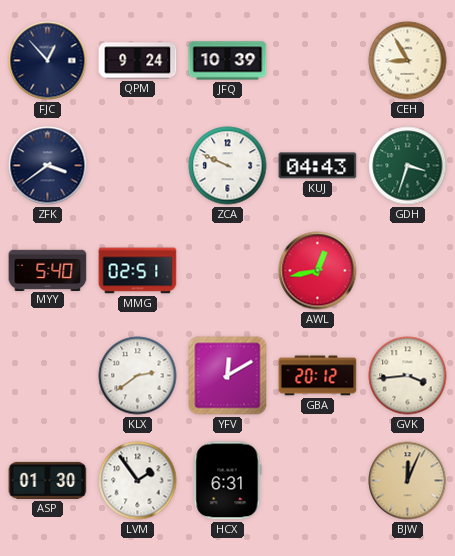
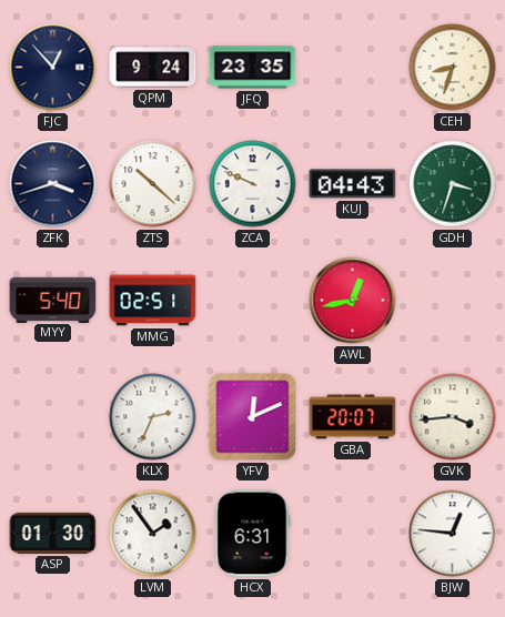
JFQ: 10:39 -> 23:35 (253, 68)
CEH: 8:55 -> 8:33 (453, 68)
ZFK: 3:39 -> 3:42 (53, 184)
ZTS: none -> 10:22 (153, 184)
KLX: 2:39 -> 2:34 (153, 417)
YFV: 12:10 -> 12:11 (253, 417)
GBA: 20:12 -> 20:07 (353, 417)
BJW: 12:04 -> 12:46 (453, 534)
BJW dial: champagne -> white (453, 534)
